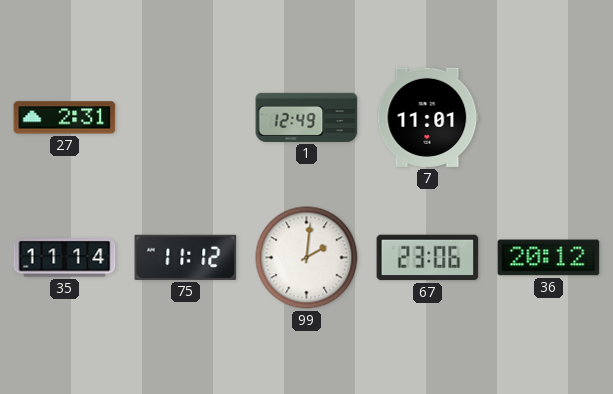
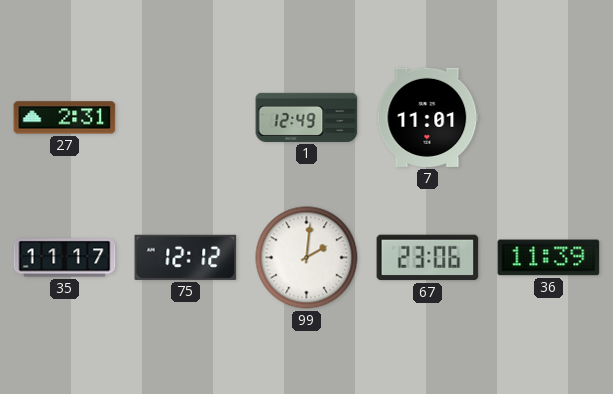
35: 11:14 -> 11:17 (65, 258)
75: 11:12 -> 12:12 (186, 257)
36: 20:12 -> 11:39 (549, 258)
